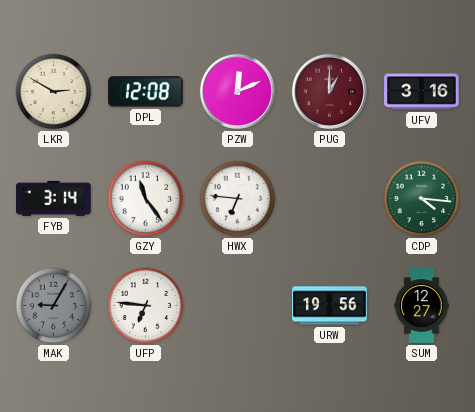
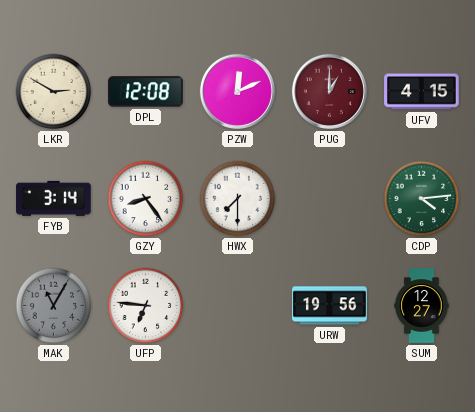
UFV: 3:16 -> 4:15 (422, 92)
GZY: 11:24 -> 8:24 (146, 199)
HWX: 6:46 -> 7:30 (238, 199)
CDP: 4:16 -> 4:14 (422, 199)
MAK: 9:05 -> 11:05 (54, 306)
